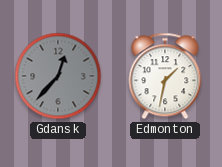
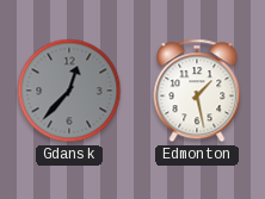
Edmonton: 1:32 -> 1:28 (197, 91)
